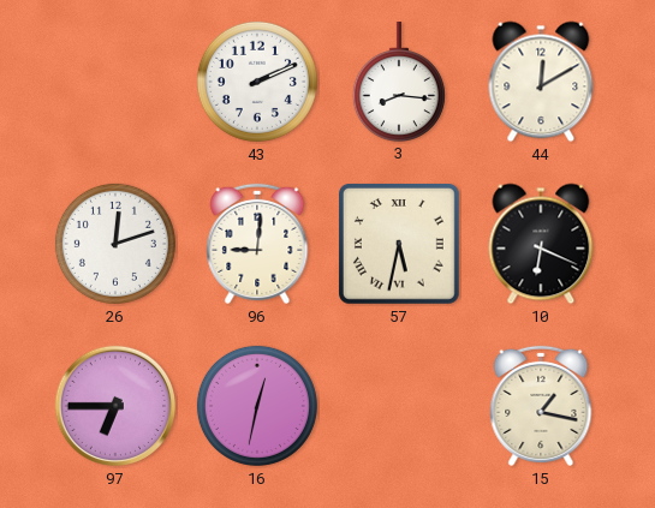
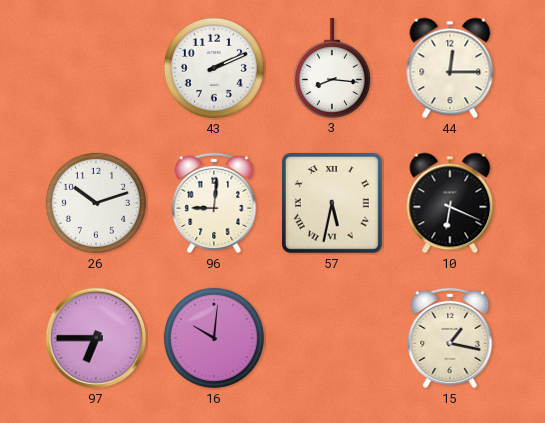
44: 12:10 -> 12:15 (450, 68)
26: 12:12 -> 10:12 (96, 203)
16: 12:32 -> 10:01 (214, 338)
